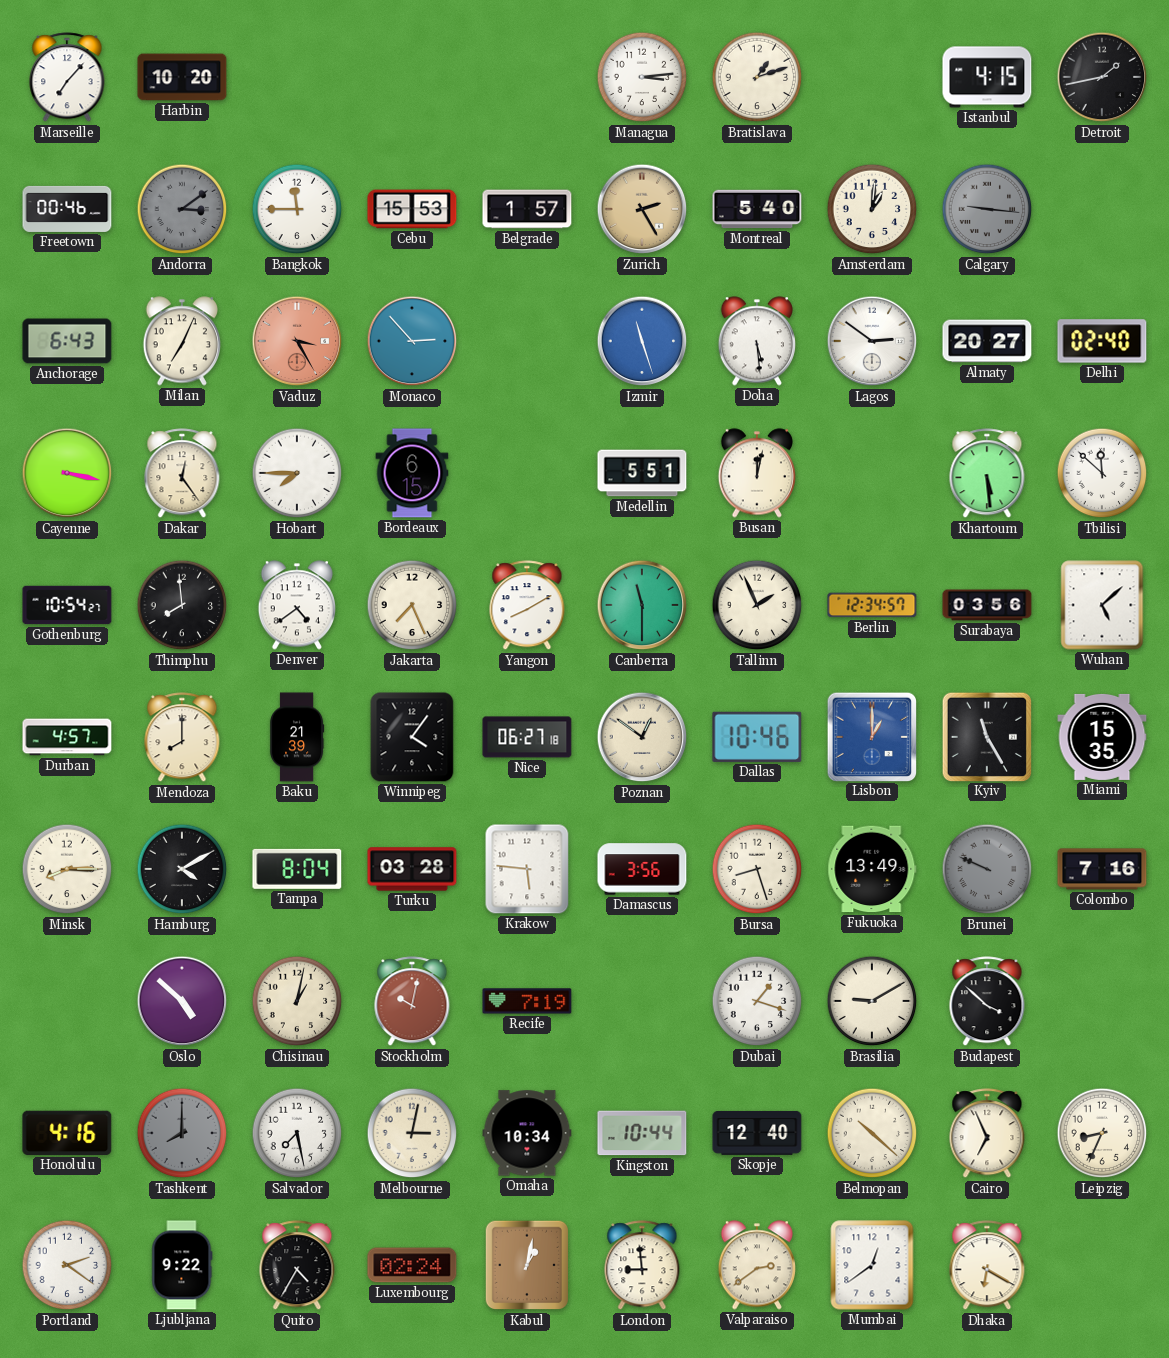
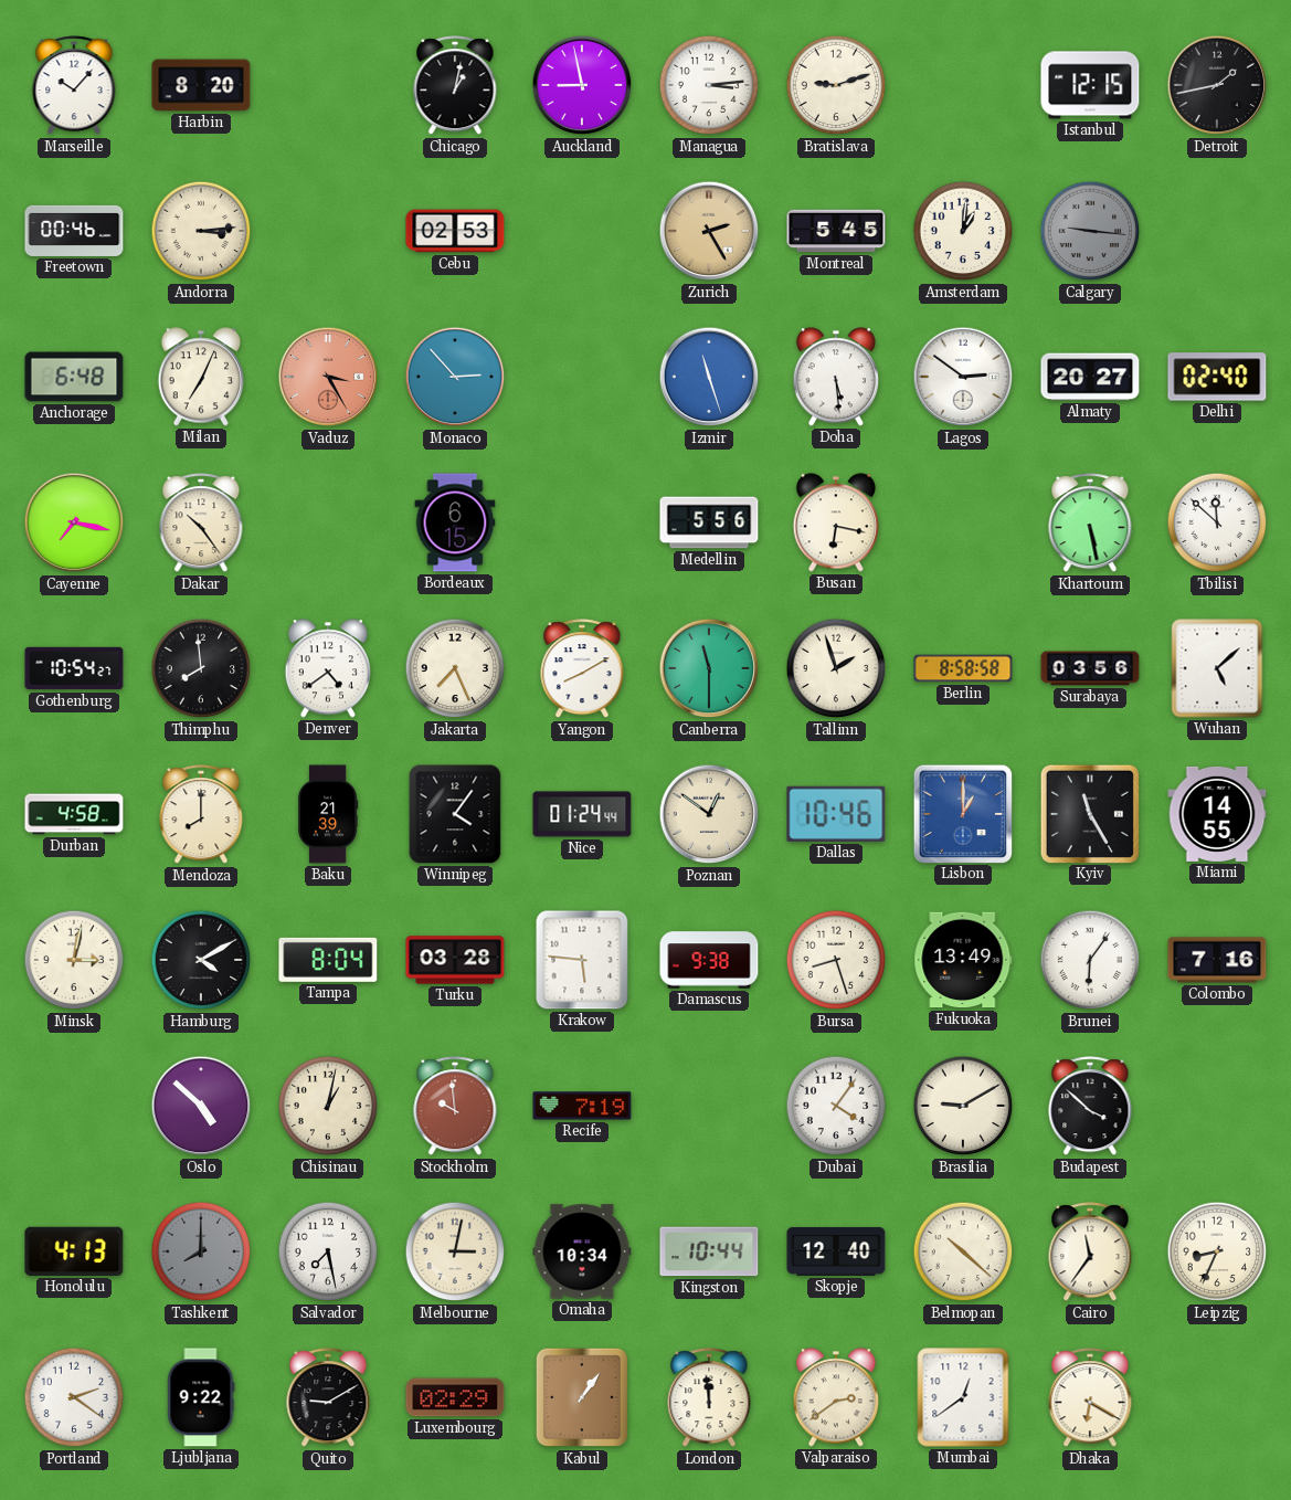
Marseille: 7:07 -> 10:07 (74, 86)
Harbin: 10:20 -> 8:20 (201, 85)
Chicago: none -> 1:02 (455, 86)
Auckland: none -> 8:58 (582, 85)
Bratislava: 1:12 -> 9:12 (836, 85)
Istanbul: 4:15 -> 12:15 (1090, 85)
Andorra: 3:09 -> 3:14 (201, 231)
Andorra dial: grey -> cream (201, 231)
Bangkok: 11:45 -> none (297, 209)
Cebu: 15:53 -> 02:53 (455, 231)
Belgrade: 1:57 -> none (527, 209)
Montreal: 5:40 -> 5:45 (836, 231)
Anchorage: 6:43 -> 6:48 (74, 377)
Cayenne: 3:17 -> 7:17 (74, 522)
Dakar: 12:24 -> 10:24 (201, 524)
Hobart: 7:45 -> none (297, 473)
Medellin: 5:51 -> 5:56 (709, 522)
Busan: 12:02 -> 6:17 (835, 522)
Khartoum: 5:29 -> 5:28 (1090, 524)
Tallinn: 1:56 -> 1:57 (836, 668)
Berlin: 12:34 -> 8:58 (963, 668)
Durban: 4:57 -> 4:58 (74, 814)
Nice: 06:27 -> 01:24 (582, 814)
Miami: 15:35 -> 14:55 (1217, 814)
Minsk: 8:15 -> 3:02 (74, 960)
Damascus: 3:56 -> 9:38 (709, 960)
Brunei: 9:49 -> 6:06 (1090, 960)
Brunei dial: grey -> white (1090, 960)
Stockholm: 10:02 -> 9:59 (455, 1107)
Dubai: 1:18 -> 4:06 (836, 1106)
Honolulu: 4:16 -> 4:13 (74, 1251)
Cairo: 6:56 -> 11:36 (1090, 1253)
Quito: 4:35 -> 9:10 (328, 1398)
Luxembourg: 02:24 -> 02:29 (455, 1397)
Kabul: 1:02 -> 1:06 (581, 1397)
London: 8:59 -> 11:59 (709, 1398)
